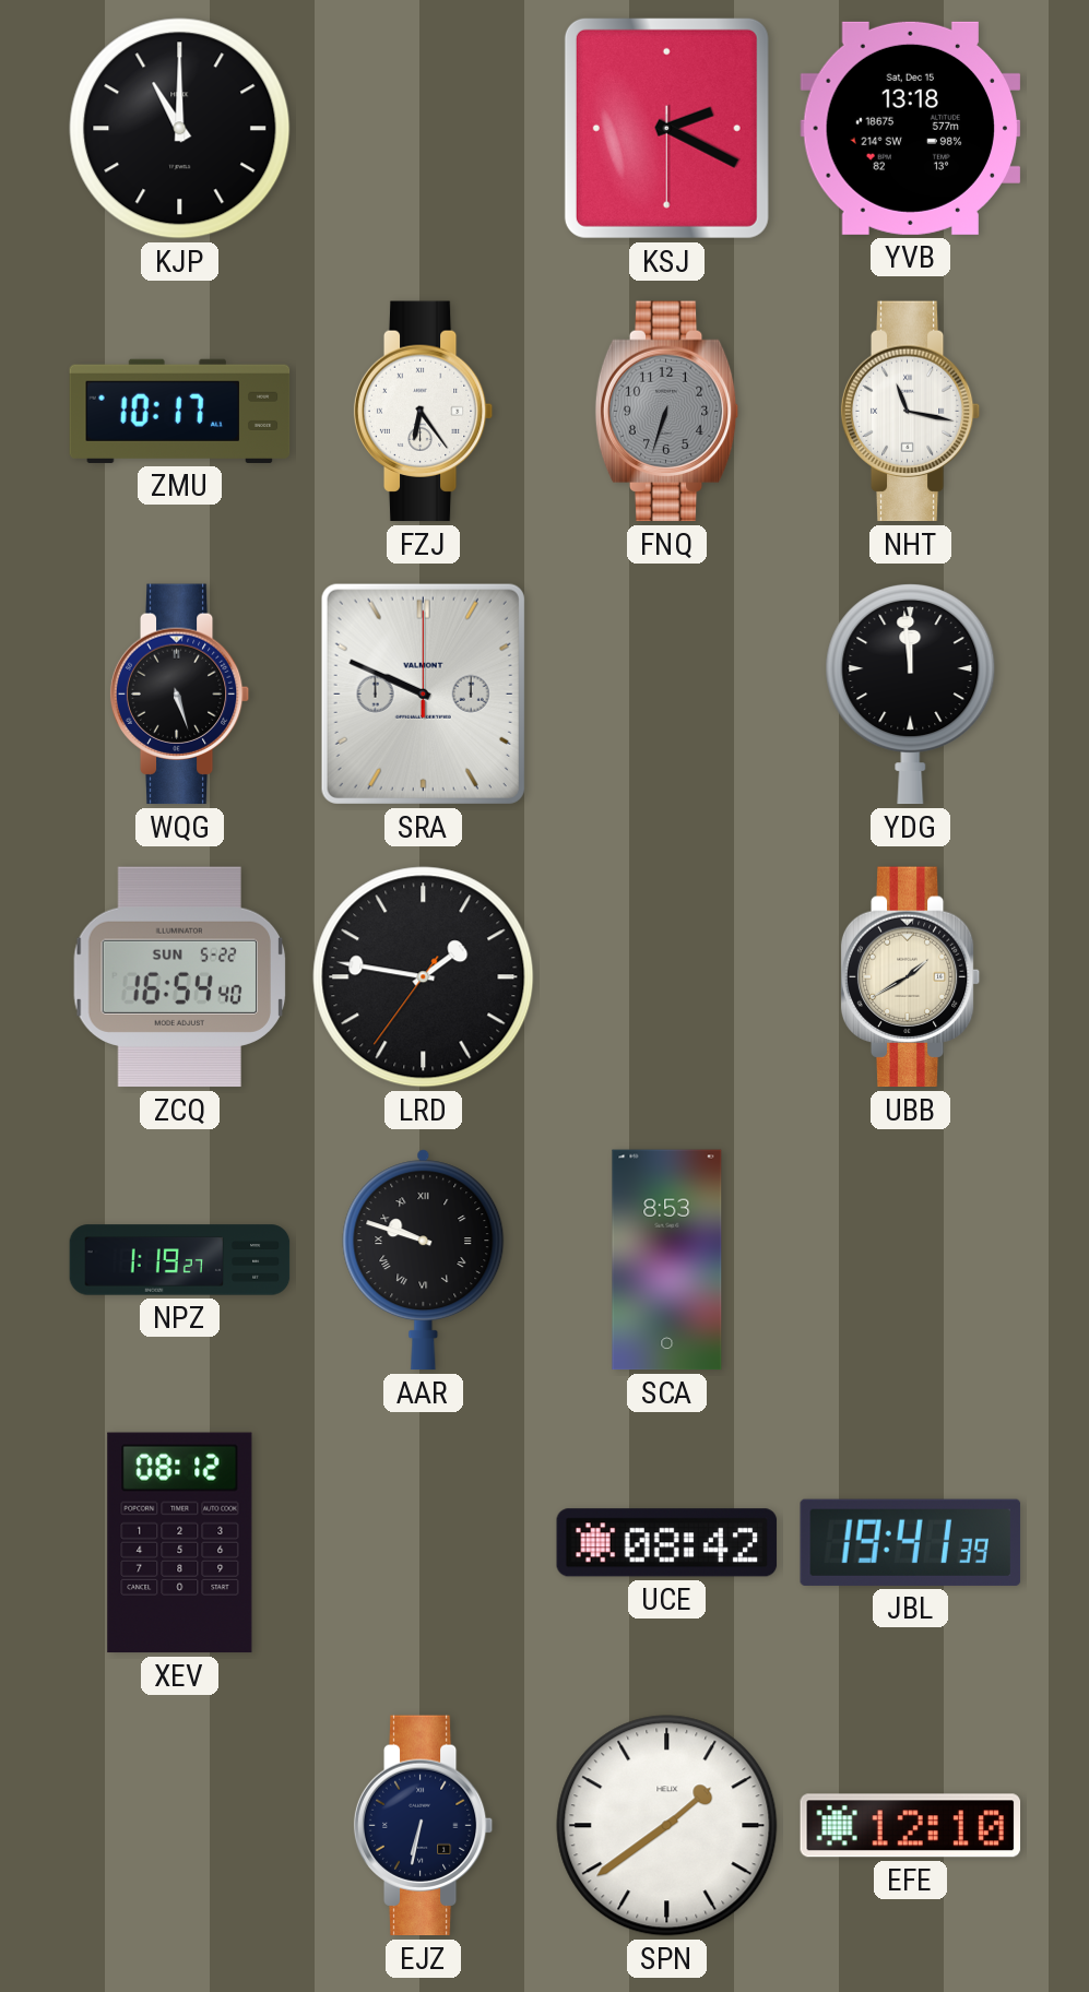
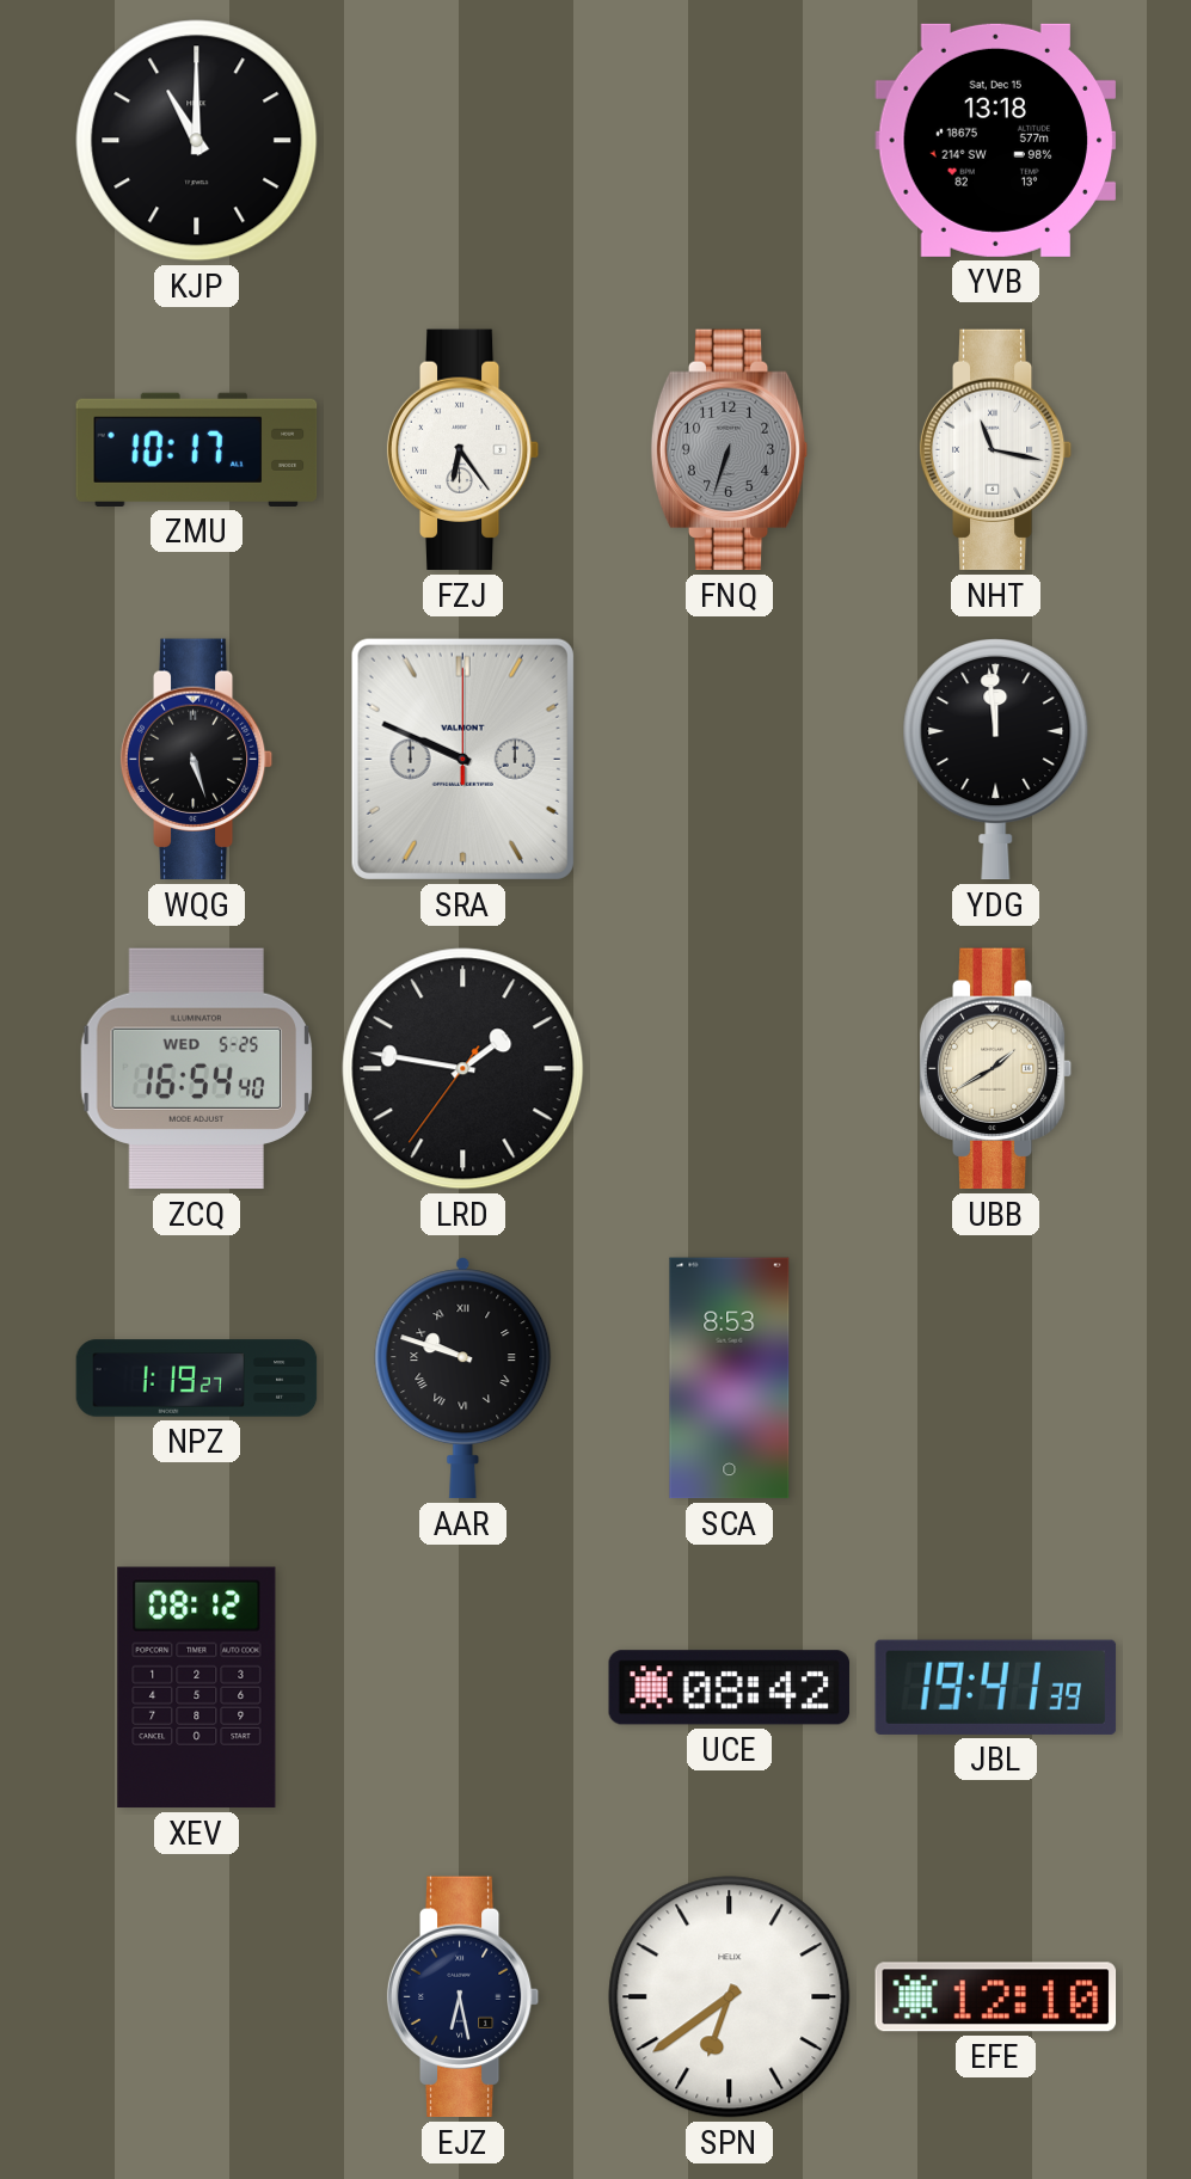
KSJ: 2:19 -> none (666, 128)
ZCQ date: SUN 5-22 -> WED 5-25 (197, 1069)
EJZ: 6:32 -> 6:28 (463, 1997)
SPN: 1:39 -> 6:39 (730, 1997)
